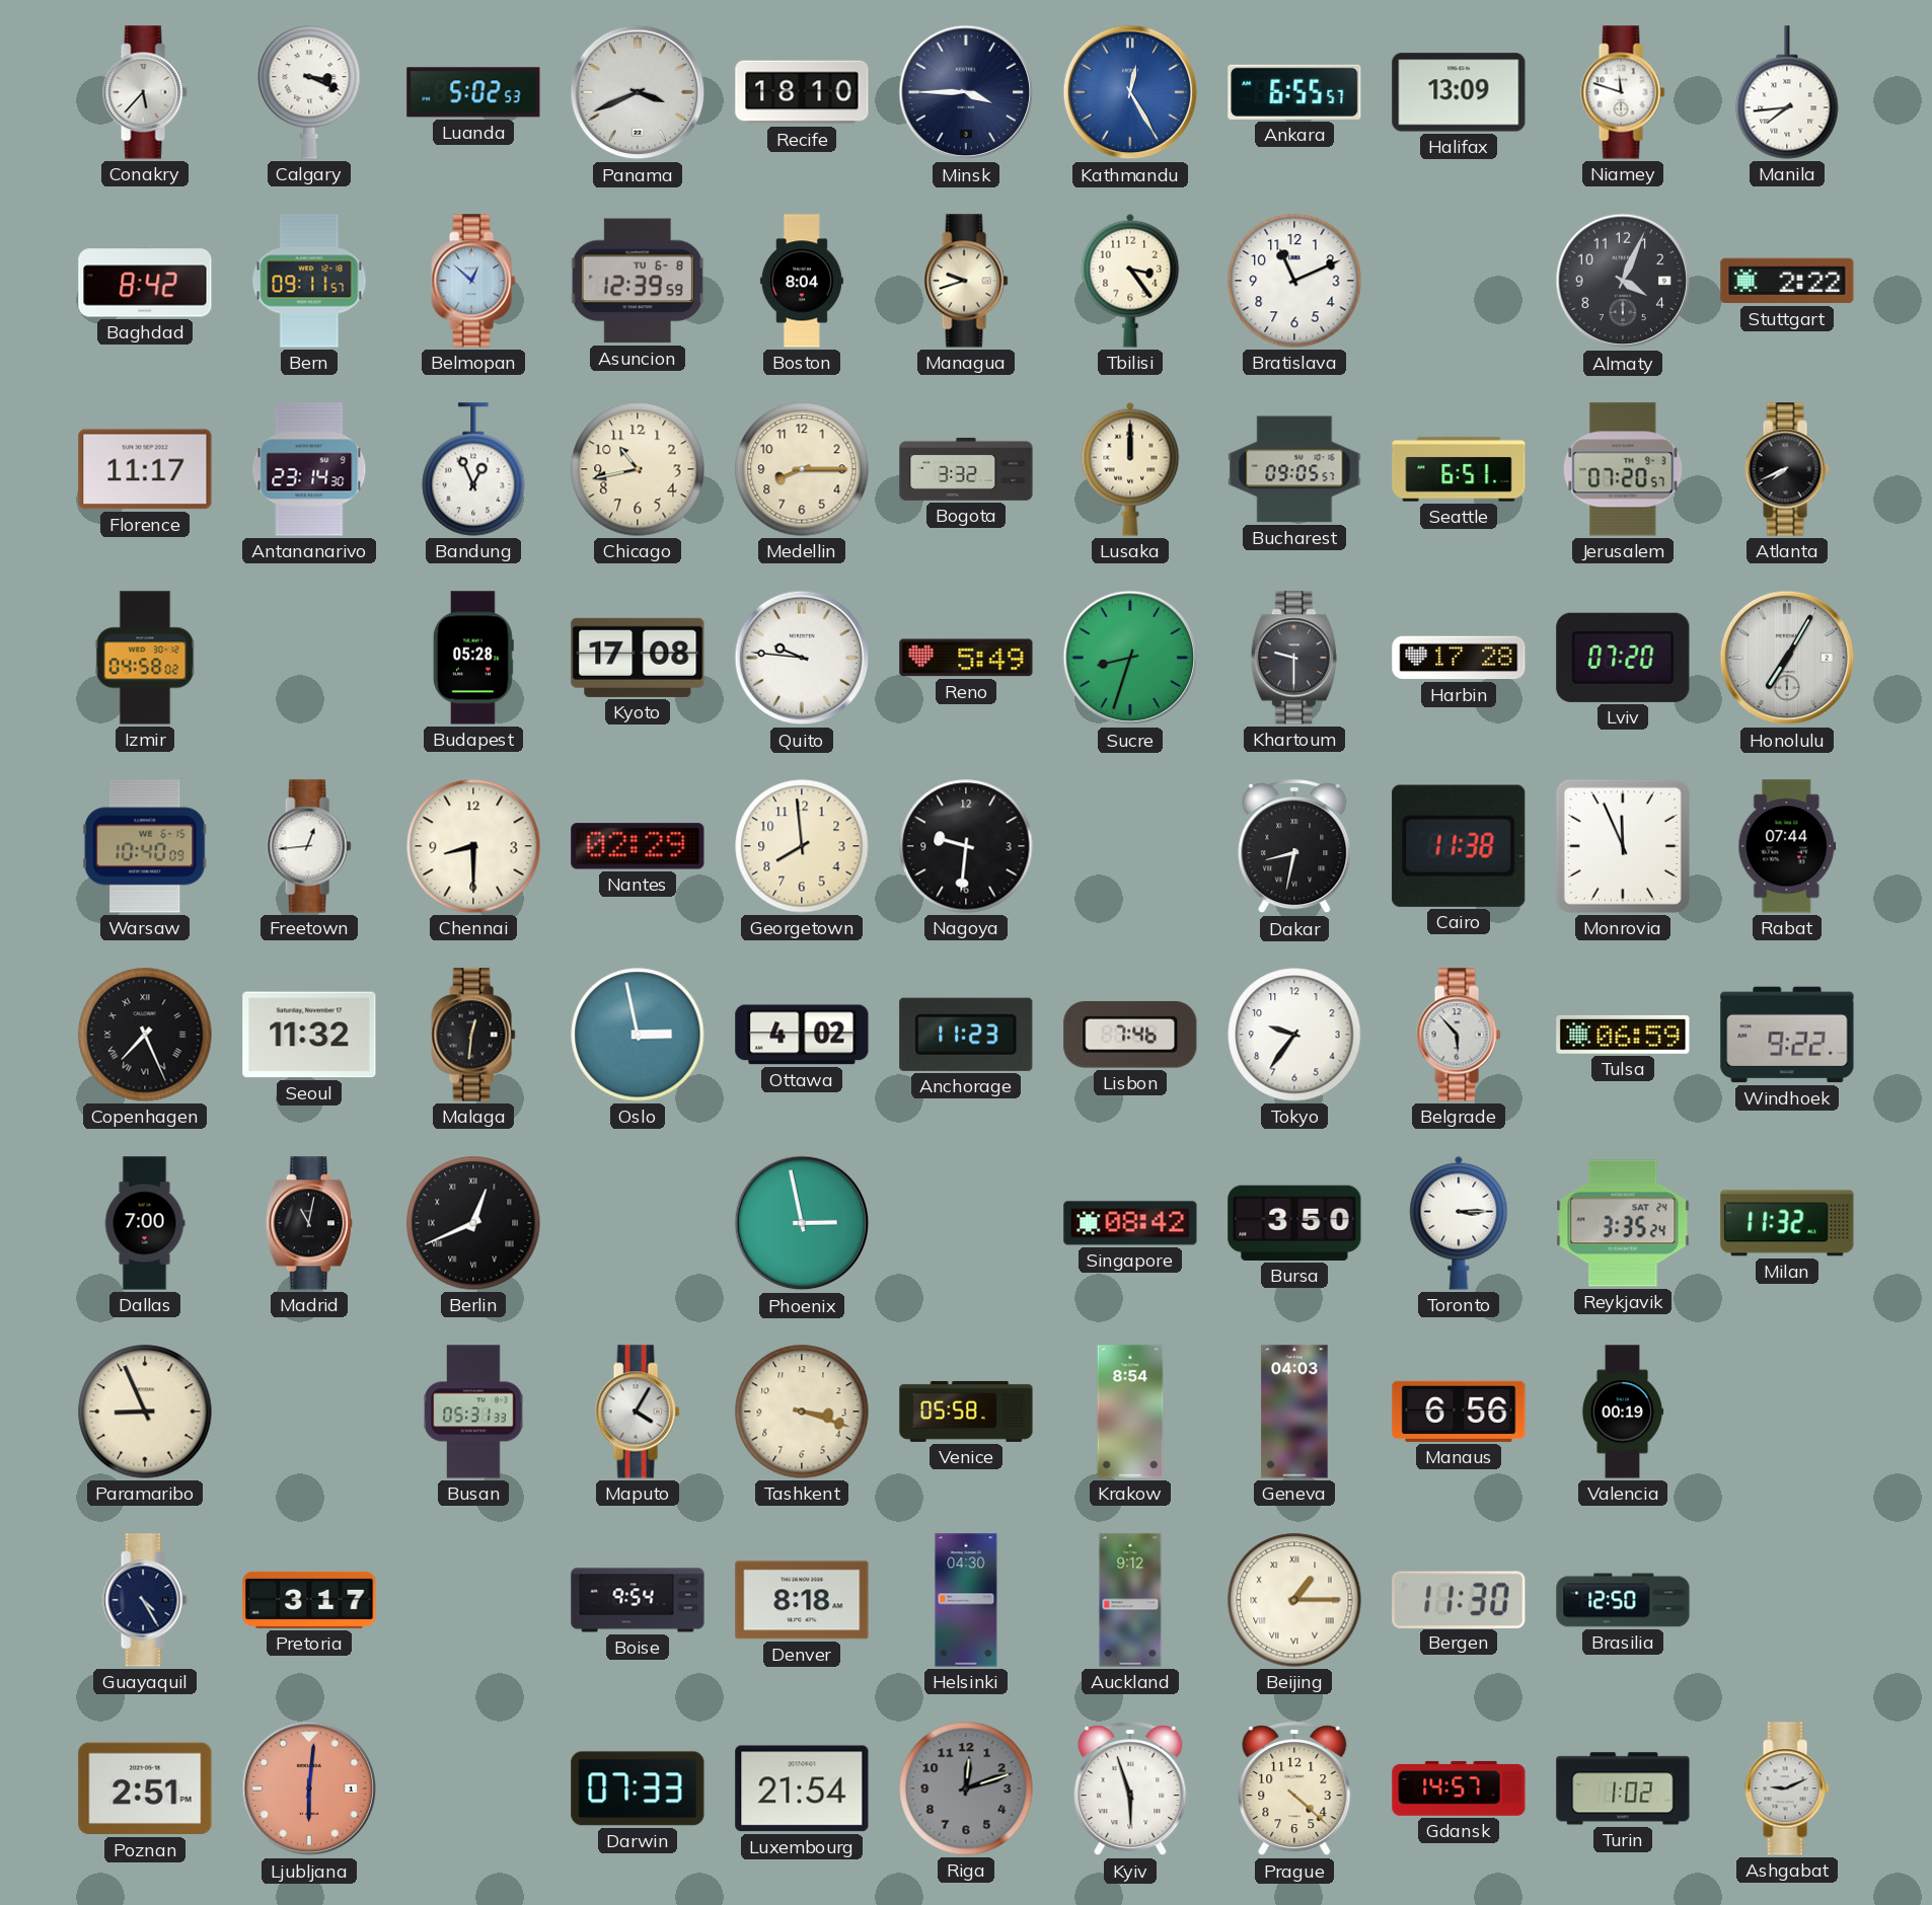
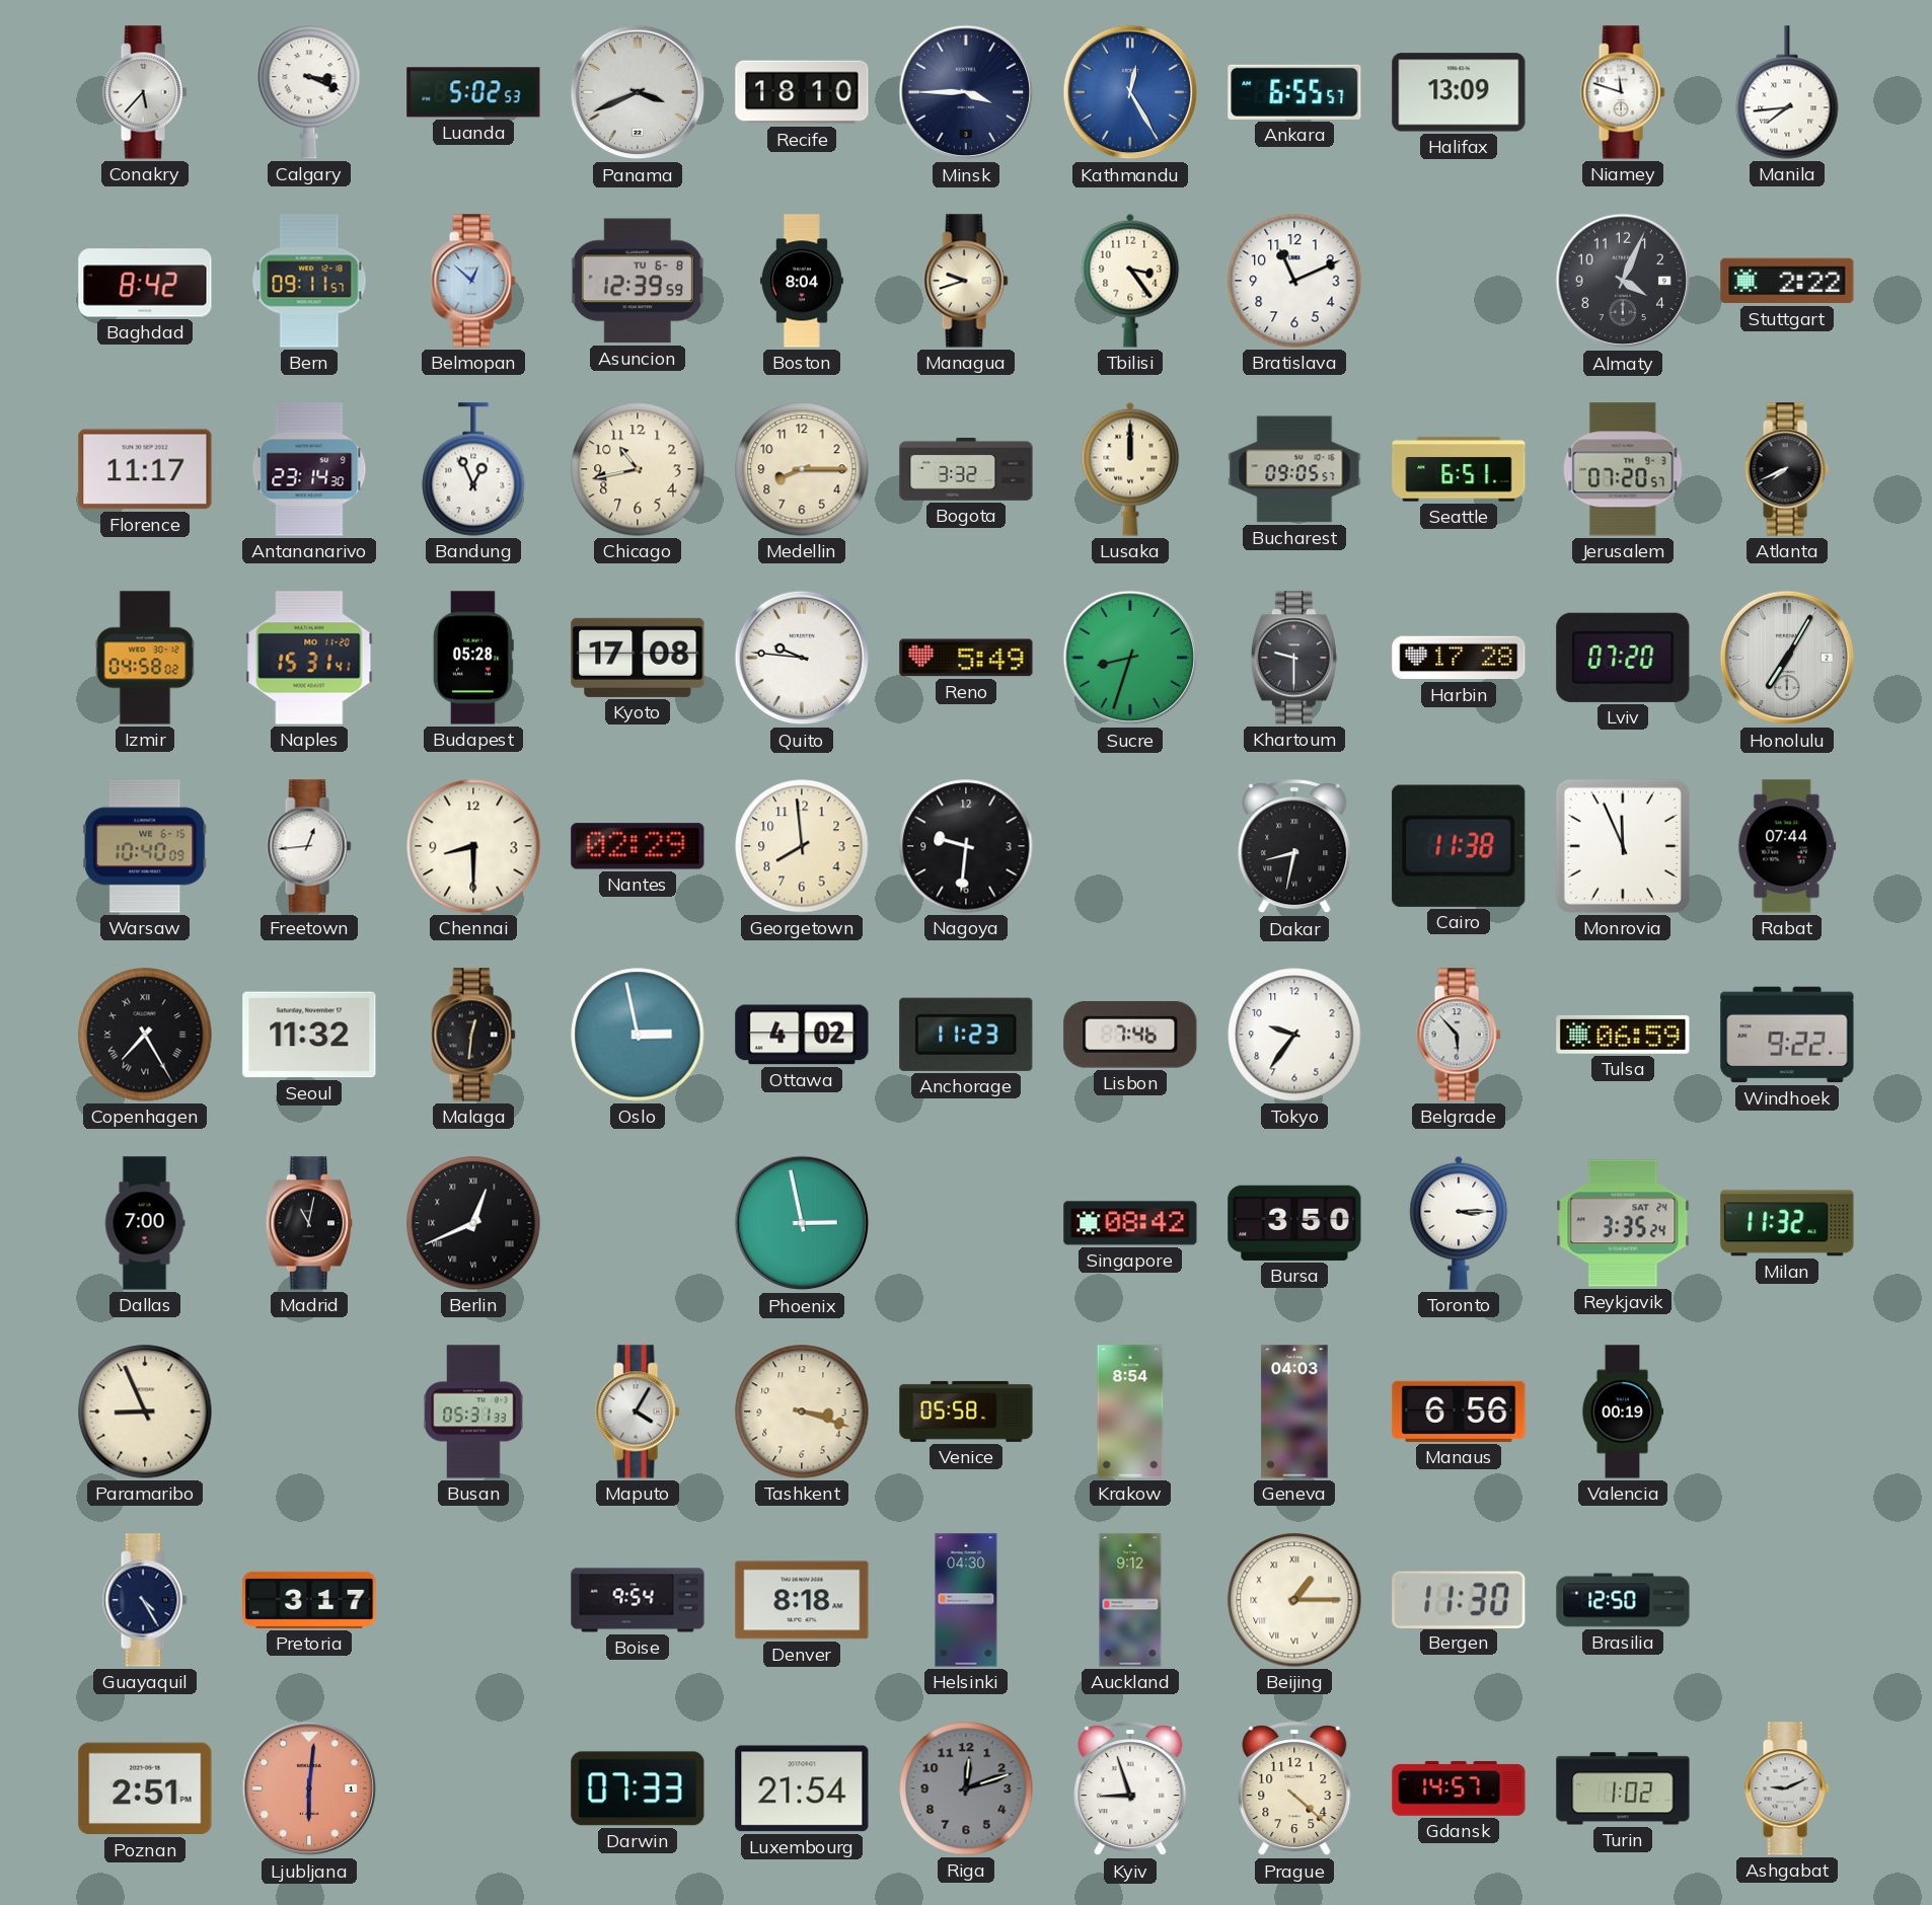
Naples: none -> 15:31 (309, 658)
Copenhagen: 7:26 -> 7:25 (145, 1035)
Kyiv: 5:57 -> 8:57 (1130, 1789)
